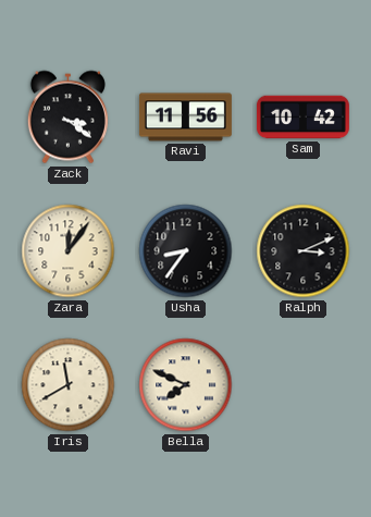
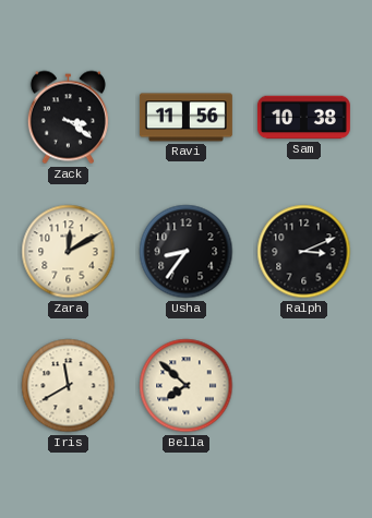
Sam: 10:42 -> 10:38 (303, 118)
Zara: 12:06 -> 12:10 (69, 252)
Bella: 7:49 -> 7:52 (187, 386)
